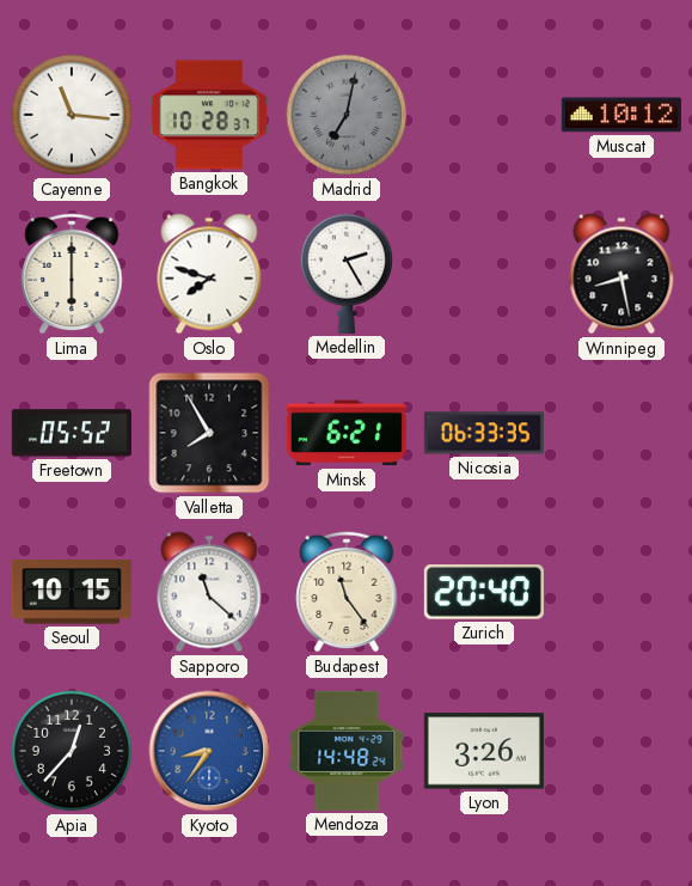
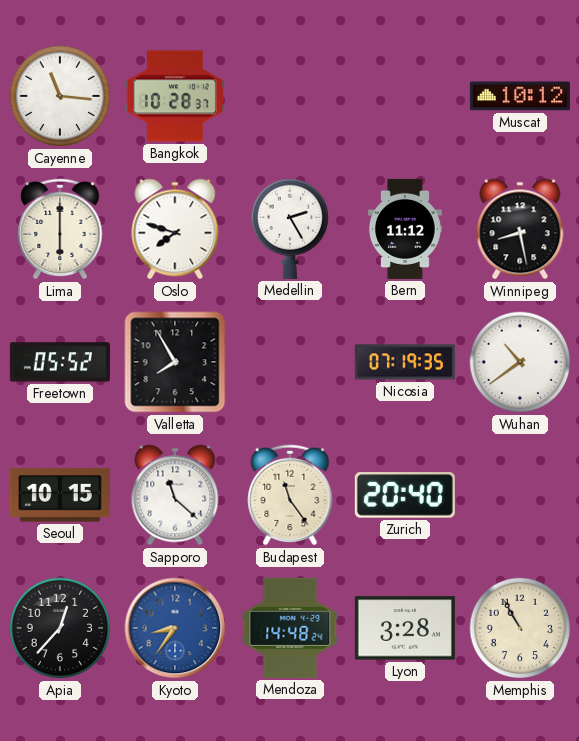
Madrid: 7:02 -> none (347, 115)
Bern: none -> 11:12 (405, 229)
Minsk: 6:21 -> none (347, 433)
Nicosia: 06:33 -> 07:19 (405, 362)
Wuhan: none -> 10:39 (520, 362)
Lyon: 3:26 -> 3:28 (405, 628)
Memphis: none -> 10:55 (520, 628)
